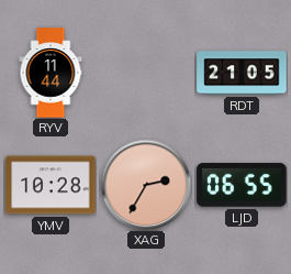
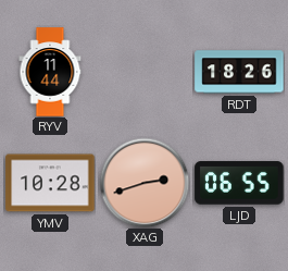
RDT: 21:05 -> 18:26 (239, 72)
XAG: 2:35 -> 2:42 (145, 183)
